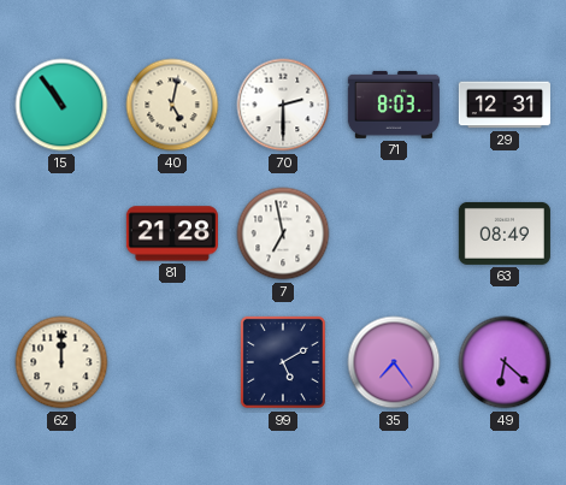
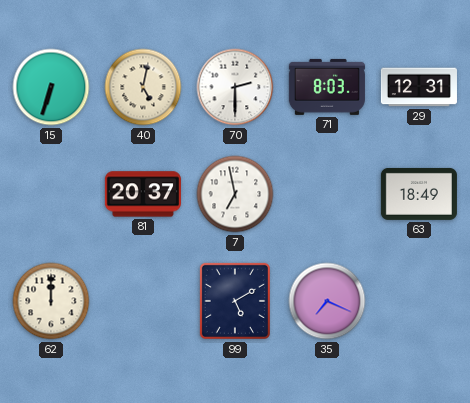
15: 10:54 -> 6:33 (51, 87)
81: 21:28 -> 20:37 (143, 194)
63: 08:49 -> 18:49 (419, 194)
35: 7:24 -> 7:19 (327, 301)
49: 6:22 -> none (505, 362)
